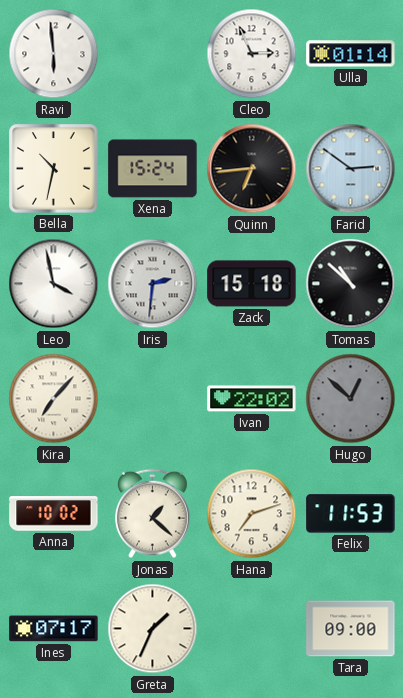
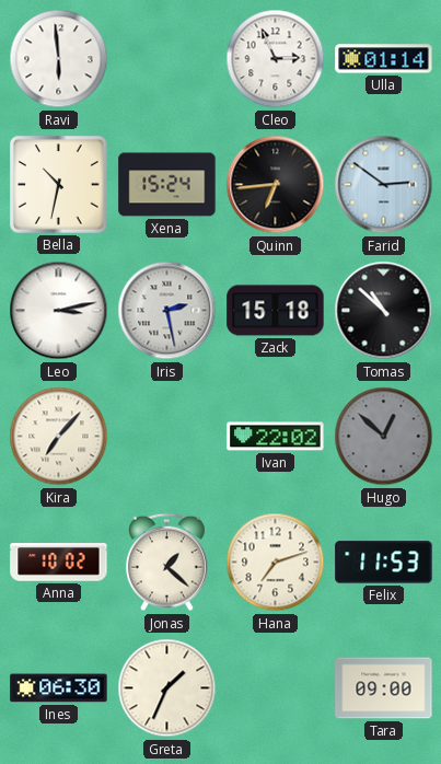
Leo: 3:58 -> 3:13 (59, 311)
Iris: 2:31 -> 2:28 (167, 311)
Ines: 07:17 -> 06:30 (59, 688)
